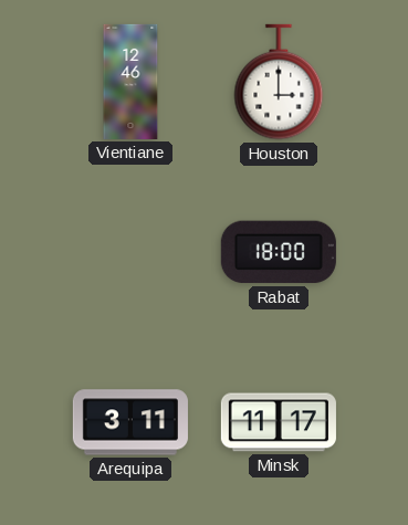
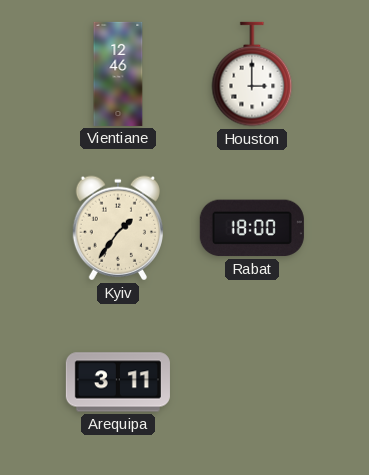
Kyiv: none -> 1:36 (118, 228)
Minsk: 11:17 -> none (279, 422)
